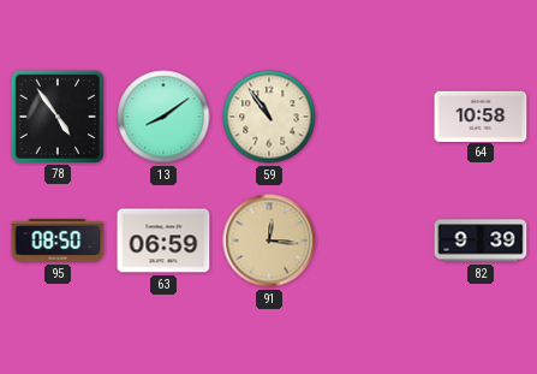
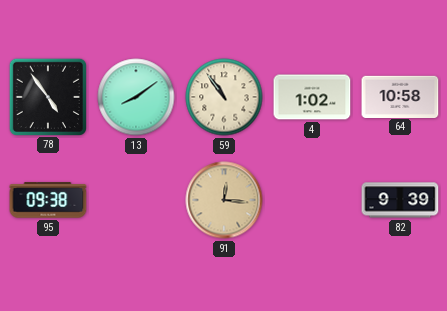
4: none -> 1:02 (312, 97)
95: 08:50 -> 09:38 (48, 200)
63: 06:59 -> none (163, 241)
